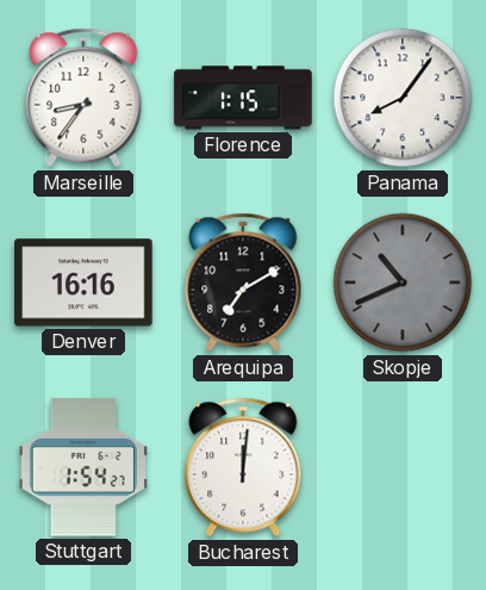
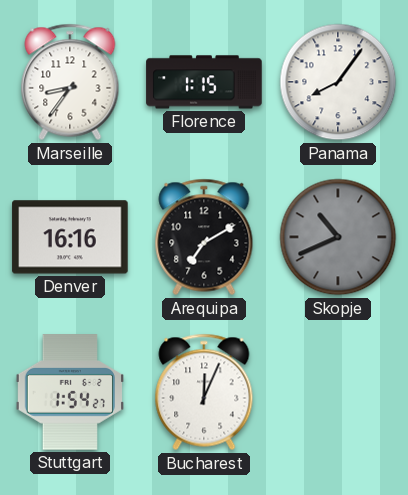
Bucharest: 12:01 -> 12:04 (204, 392)
